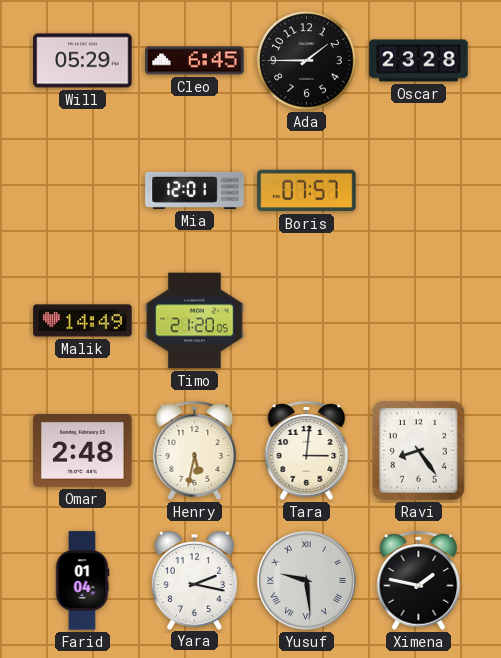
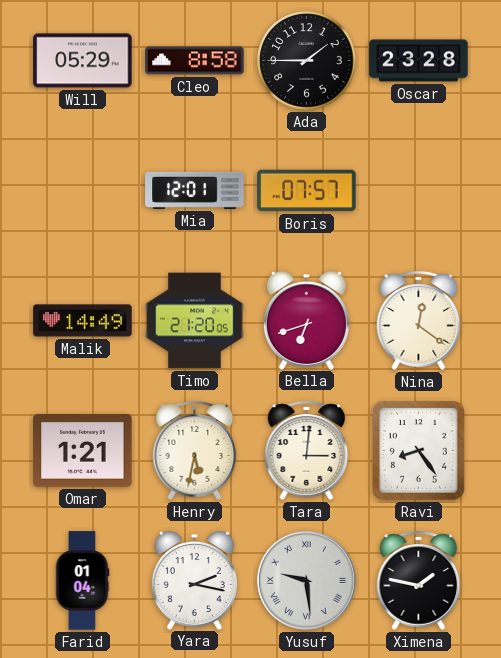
Cleo: 6:45 -> 8:58 (195, 61)
Bella: none -> 6:42 (306, 320)
Nina: none -> 12:21 (419, 320)
Omar: 2:48 -> 1:21 (83, 451)
